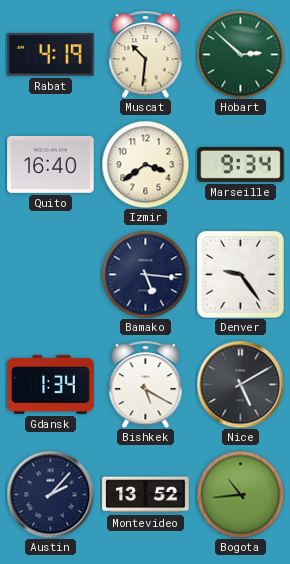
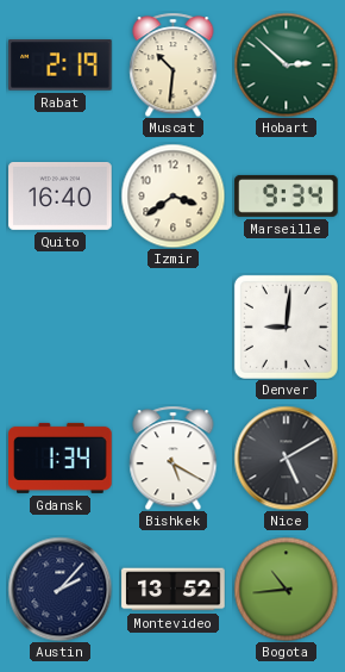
Rabat: 4:19 -> 2:19 (61, 66)
Bamako: 5:16 -> none (145, 274)
Denver: 9:24 -> 9:01 (286, 326)
